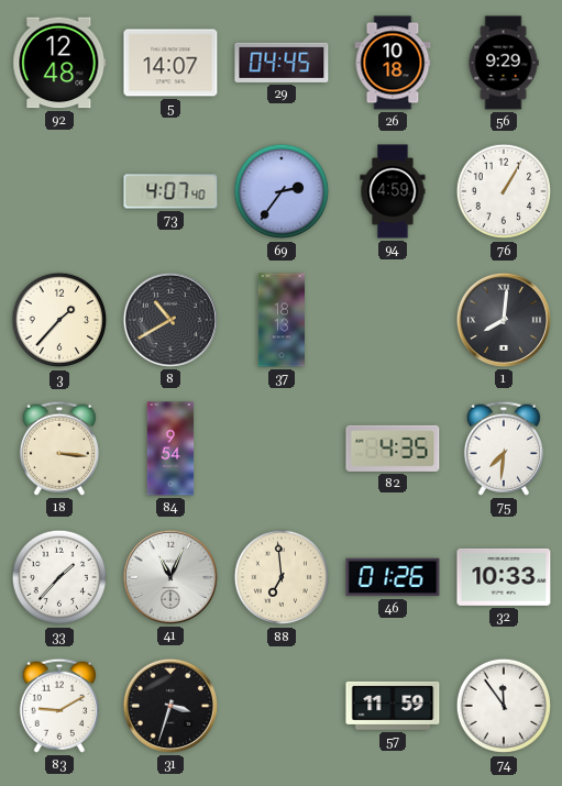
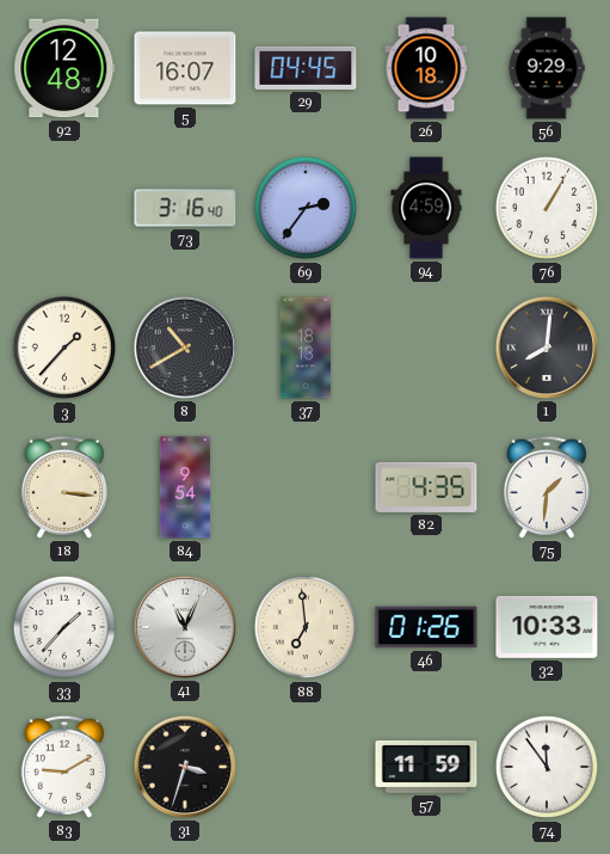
5: 14:07 -> 16:07 (185, 68)
73: 4:07 -> 3:16 (185, 208)
75: 7:31 -> 1:31 (547, 487)
